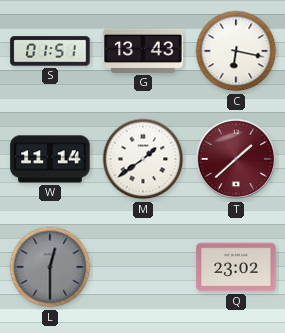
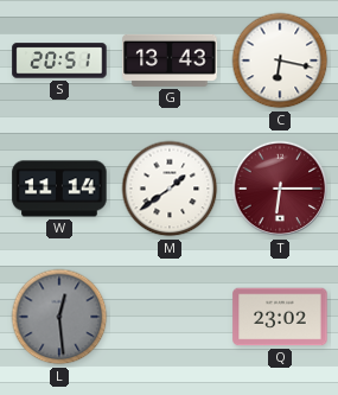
S: 01:51 -> 20:51 (59, 60)
T: 1:38 -> 6:15 (280, 189)
L: 12:30 -> 12:29 (59, 317)
